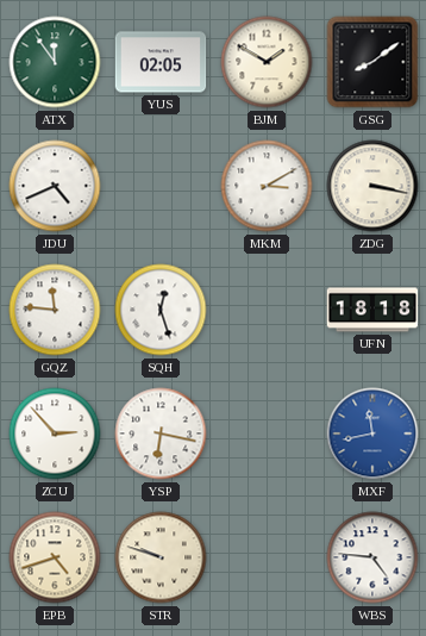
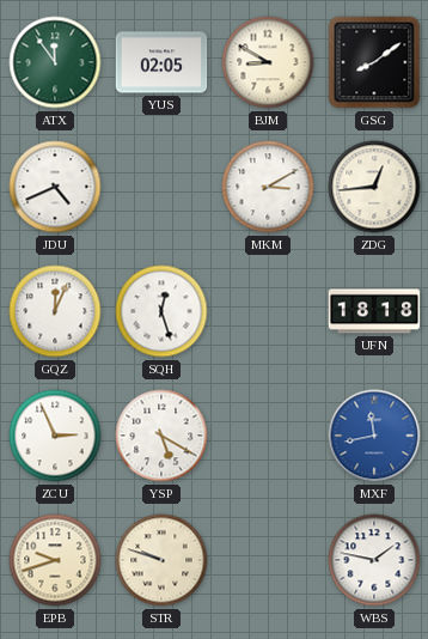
BJM: 1:50 -> 8:50 (268, 62)
ZDG: 3:17 -> 12:44 (374, 187)
GQZ: 11:46 -> 12:04 (55, 311)
ZCU: 2:53 -> 2:56 (55, 436)
YSP: 6:17 -> 5:20 (161, 436)
EPB: 4:42 -> 9:42 (55, 560)
WBS: 4:46 -> 1:47 (374, 560)
